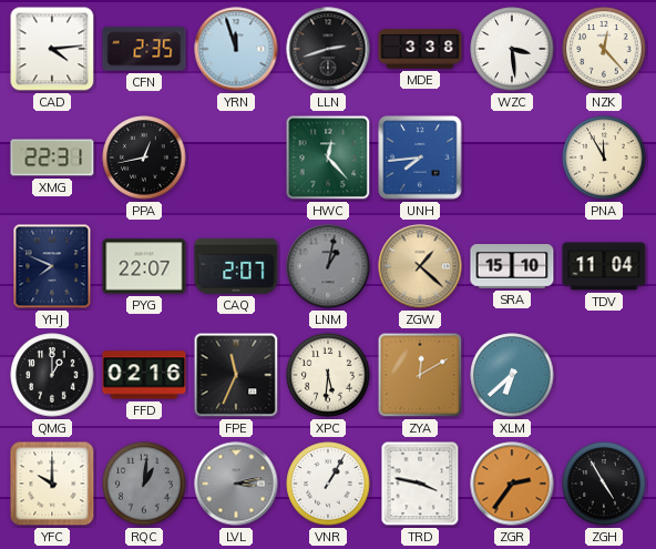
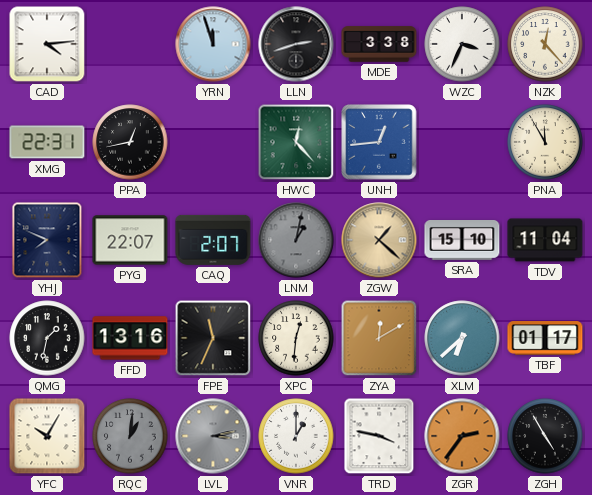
CFN: 2:35 -> none (144, 49)
WZC: 3:29 -> 3:34 (462, 44)
UNH: 7:44 -> 12:44 (379, 142)
QMG: 1:00 -> 1:32 (47, 338)
FFD: 02:16 -> 13:16 (130, 338)
XPC: 5:31 -> 12:31 (296, 338)
TBF: none -> 01:17 (545, 338)
YFC: 10:00 -> 10:05 (47, 436)
VNR: 1:05 -> 1:00 (296, 436)
